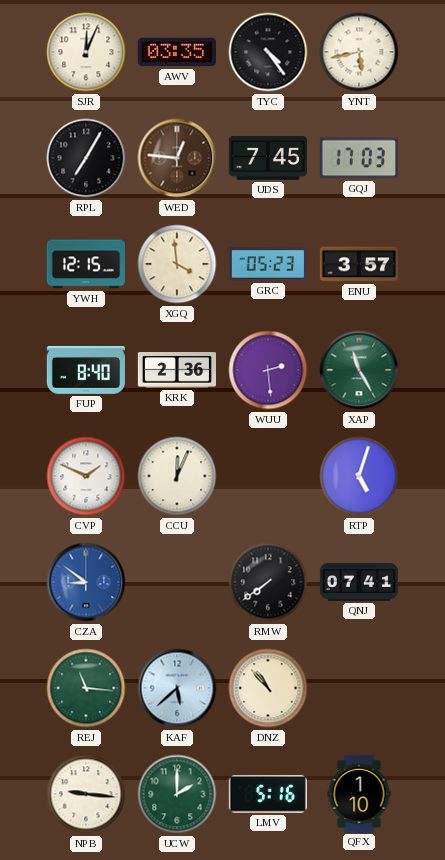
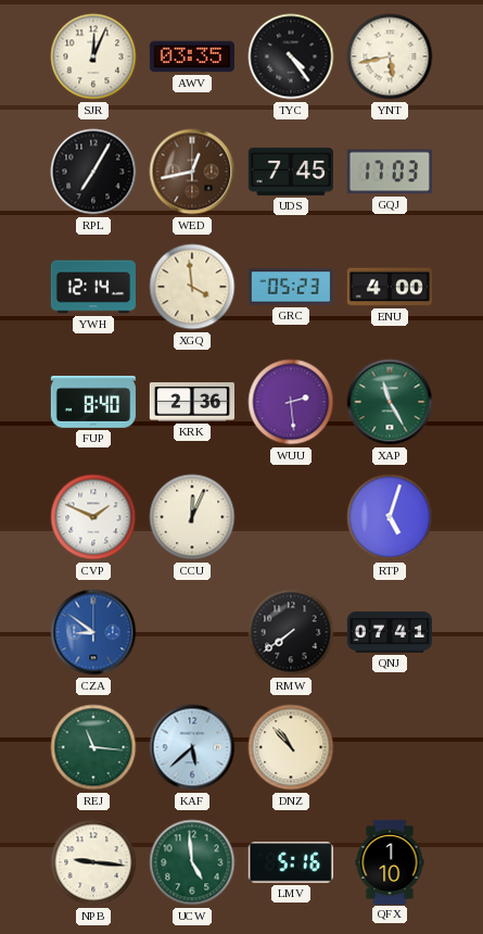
WED: 12:46 -> 12:43 (192, 172)
YWH: 12:15 -> 12:14 (92, 287)
ENU: 3:57 -> 4:00 (390, 287)
UCW: 2:00 -> 4:59 (192, 862)
